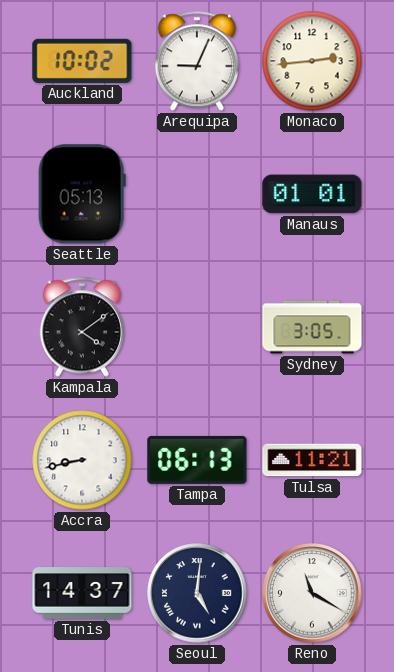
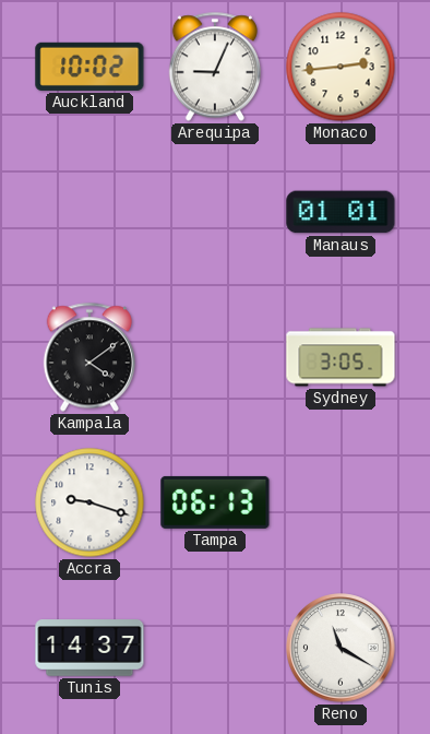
Seattle: 05:13 -> none (82, 194)
Accra: 8:43 -> 9:18 (89, 502)
Tulsa: 11:21 -> none (312, 460)
Seoul: 5:01 -> none (197, 593)
